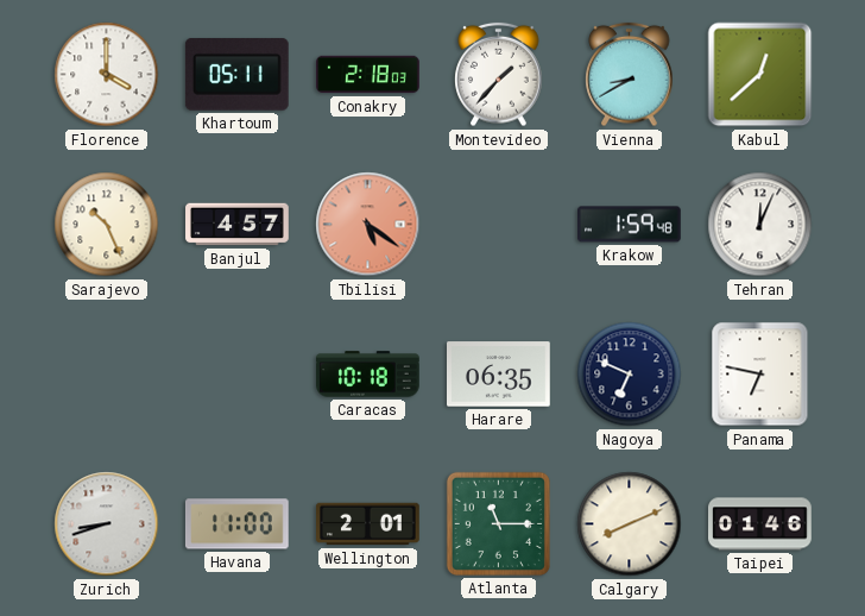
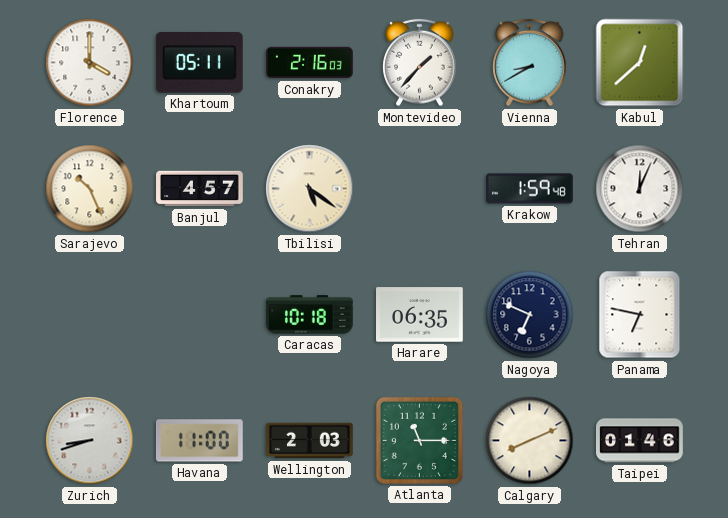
Conakry: 2:18 -> 2:16 (310, 63)
Tbilisi dial: salmon -> cream (310, 189)
Wellington: 2:01 -> 2:03 (310, 441)
